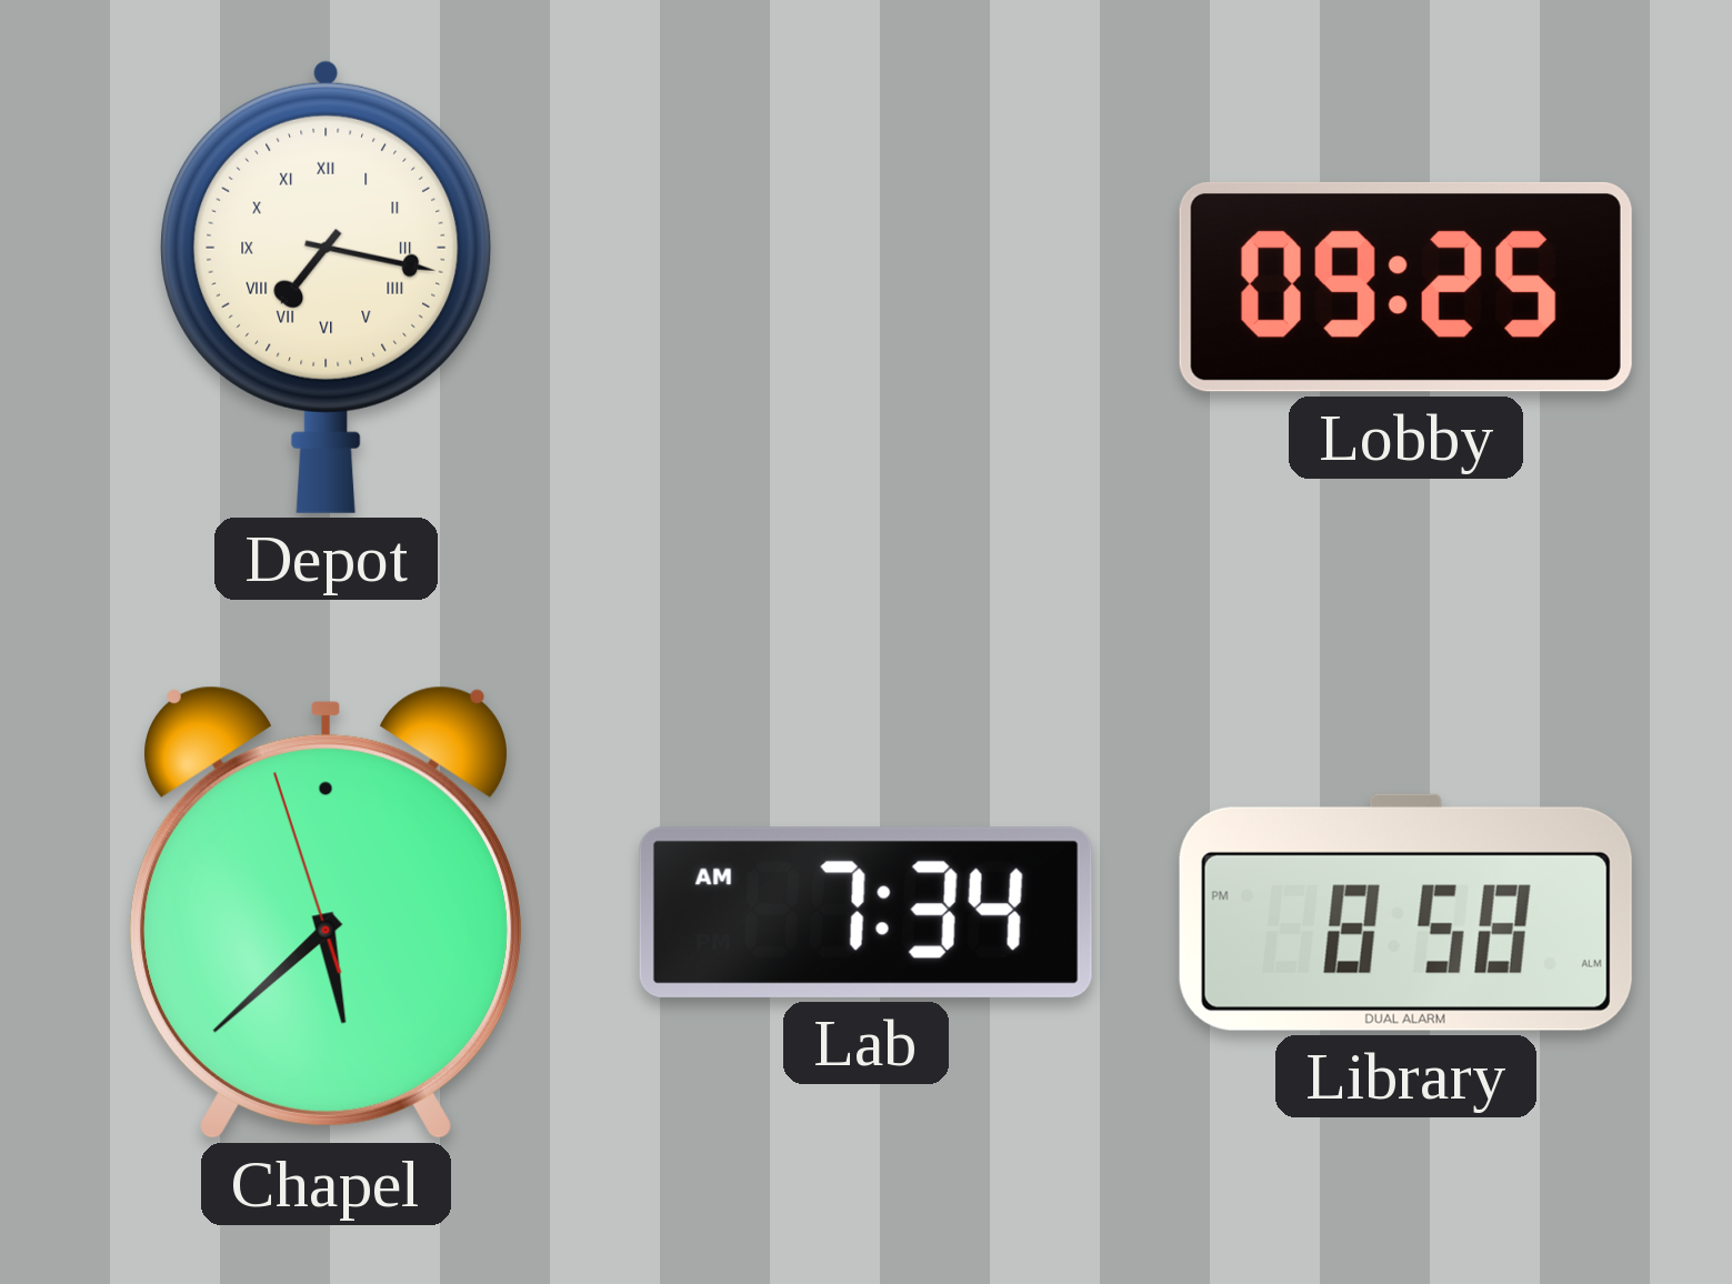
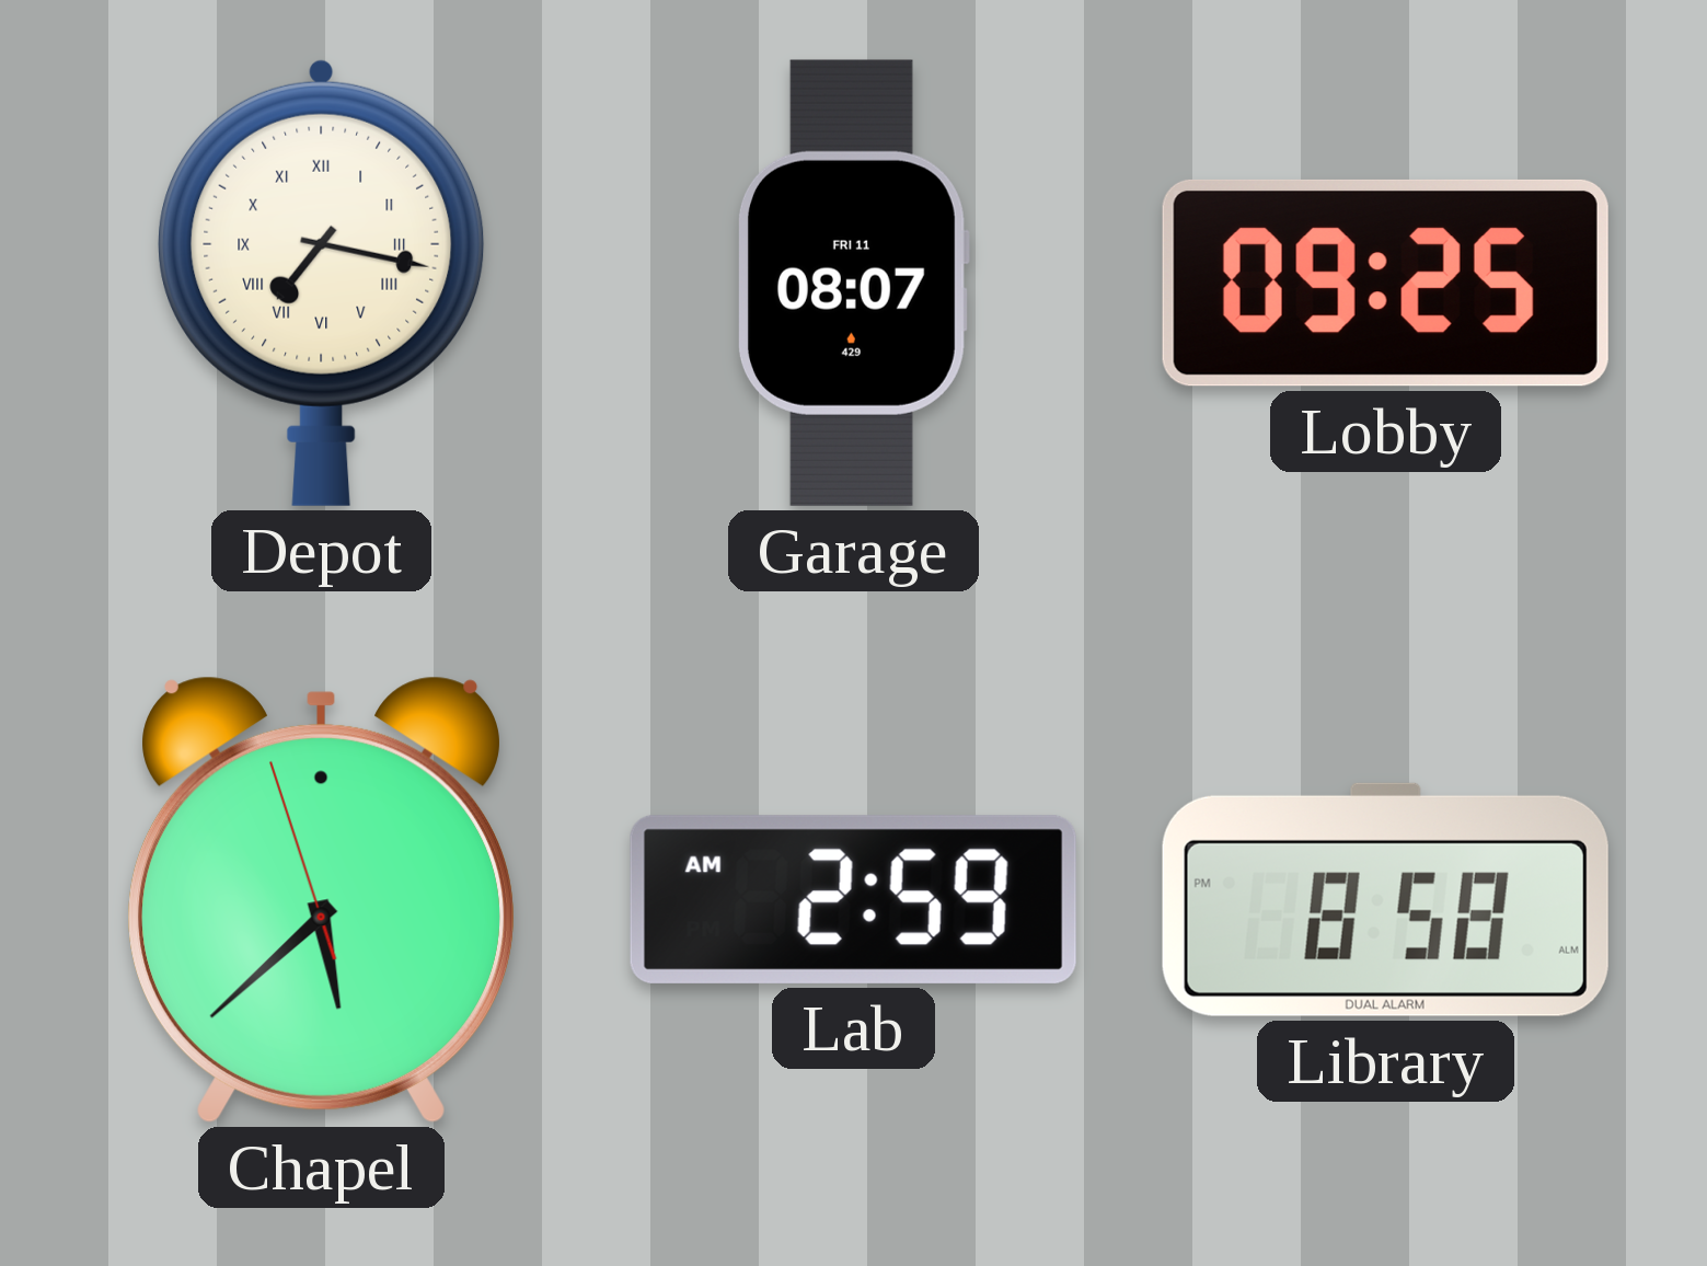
Garage: none -> 08:07 (853, 283)
Lab: 7:34 -> 2:59 (853, 899)
